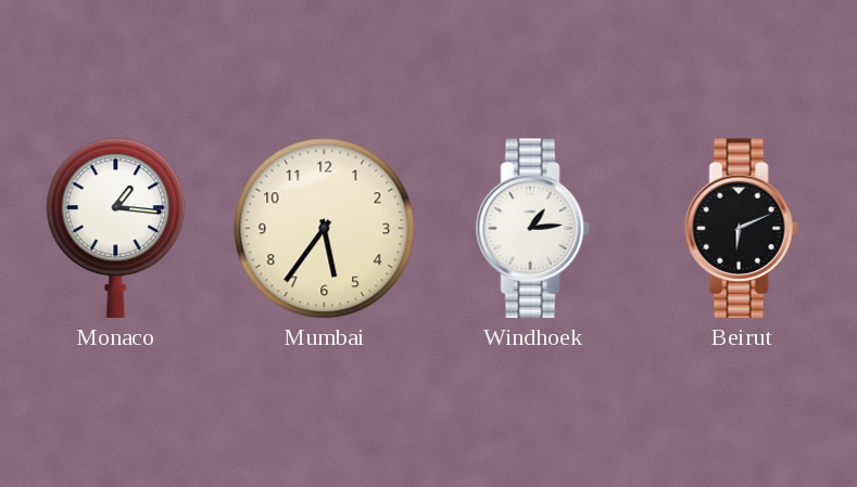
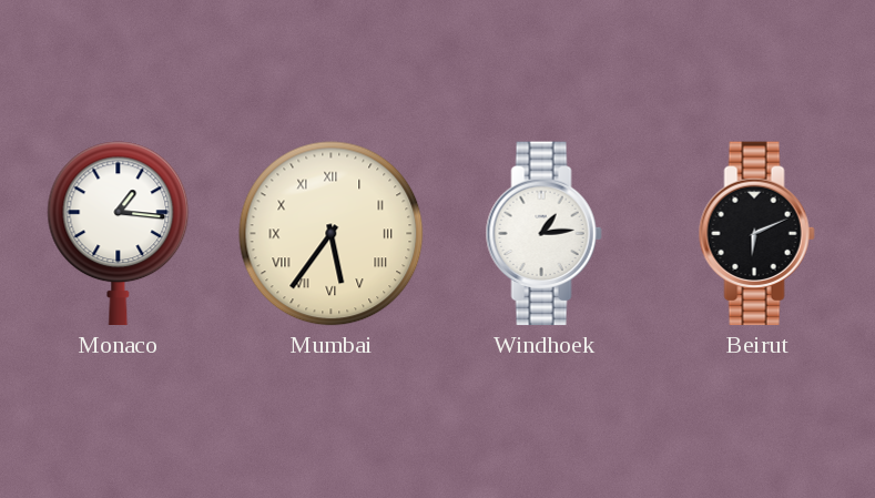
Mumbai numerals: Arabic -> Roman (332, 234)
